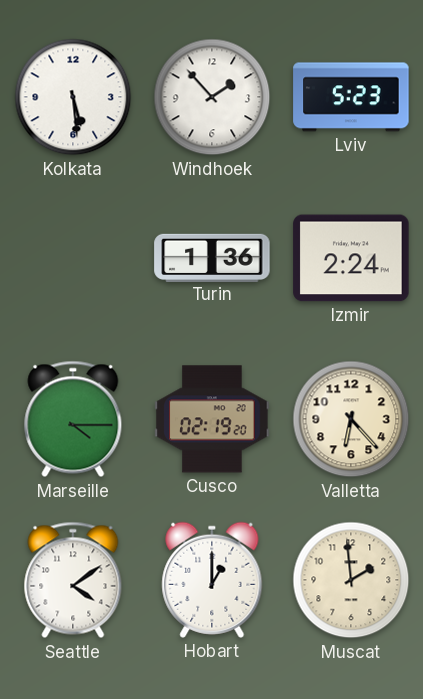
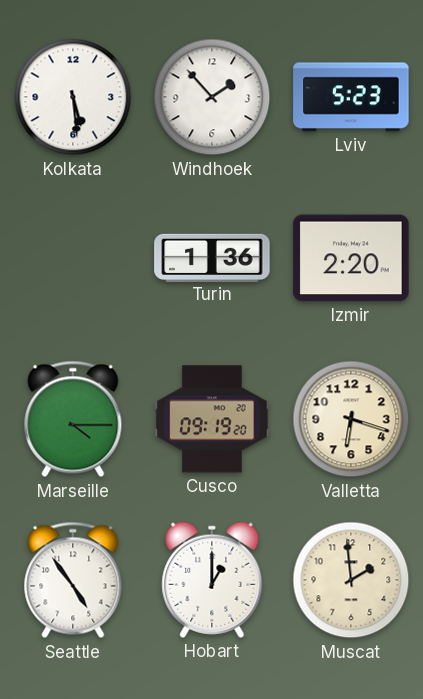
Izmir: 2:24 -> 2:20 (351, 258)
Cusco: 02:19 -> 09:19 (212, 419)
Valletta: 6:23 -> 6:18 (351, 419)
Seattle: 4:09 -> 4:54 (73, 580)
